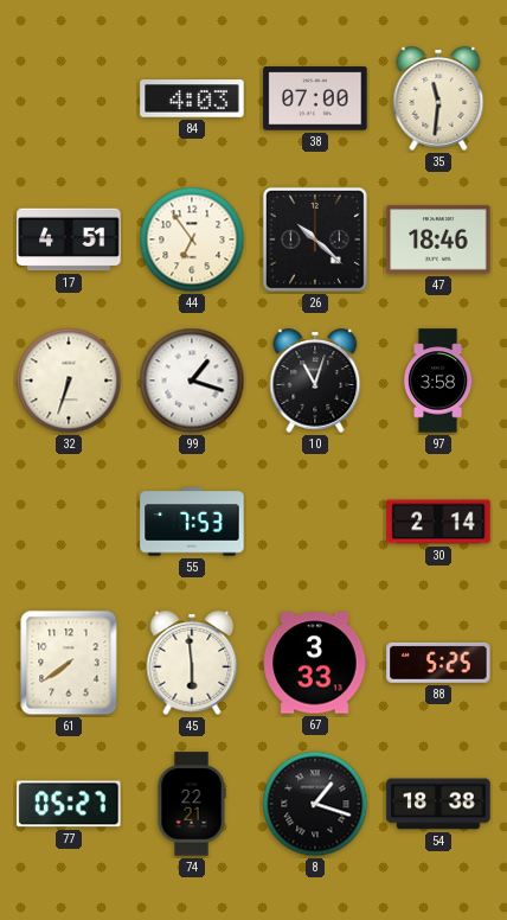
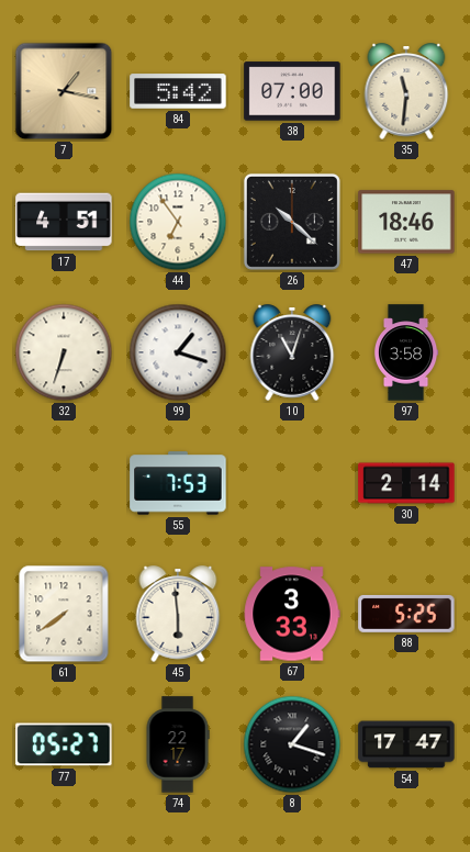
7: none -> 1:17 (64, 91)
84: 4:03 -> 5:42 (178, 91)
74: 22:21 -> 22:17 (178, 744)
54: 18:38 -> 17:47 (406, 744)
